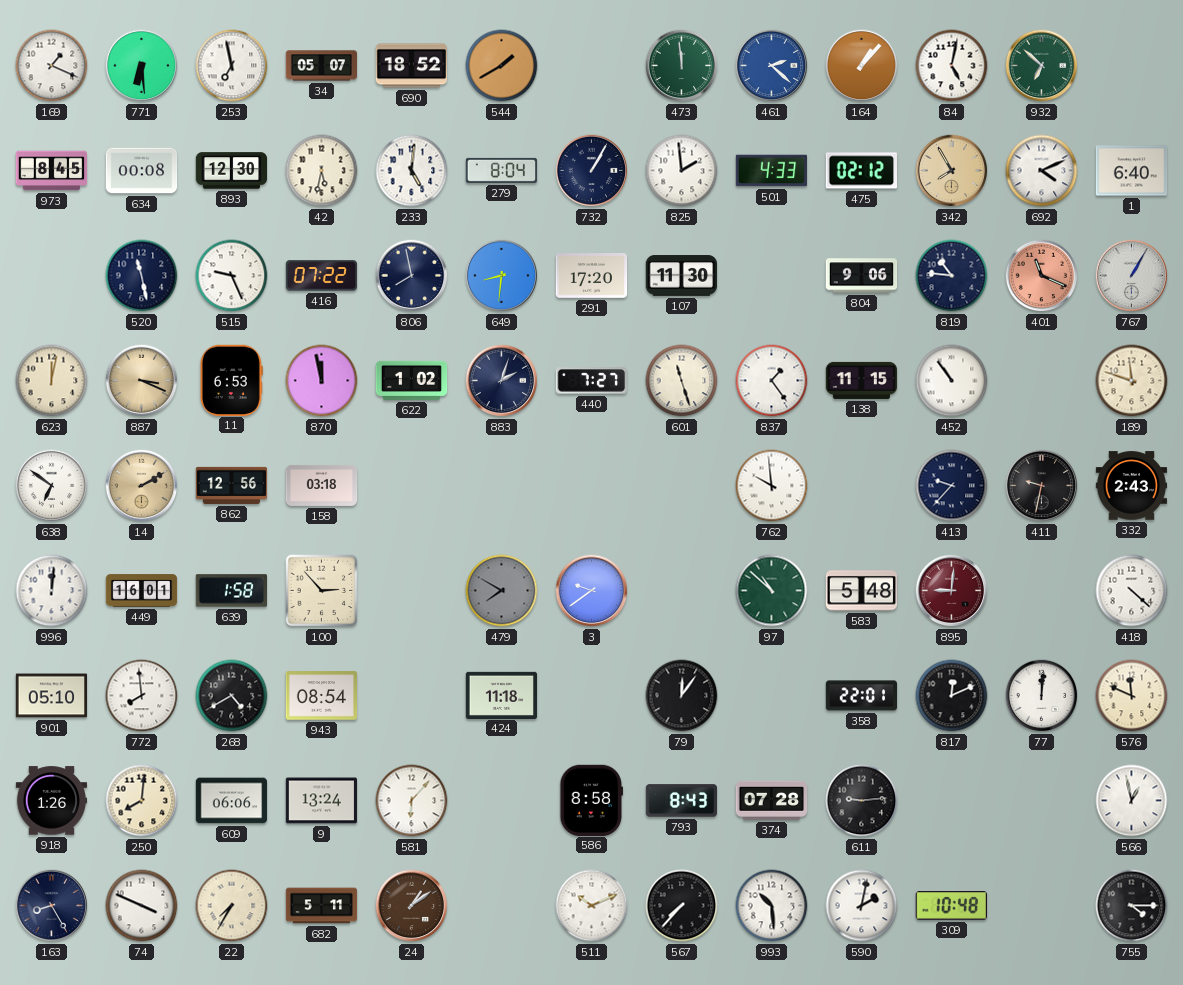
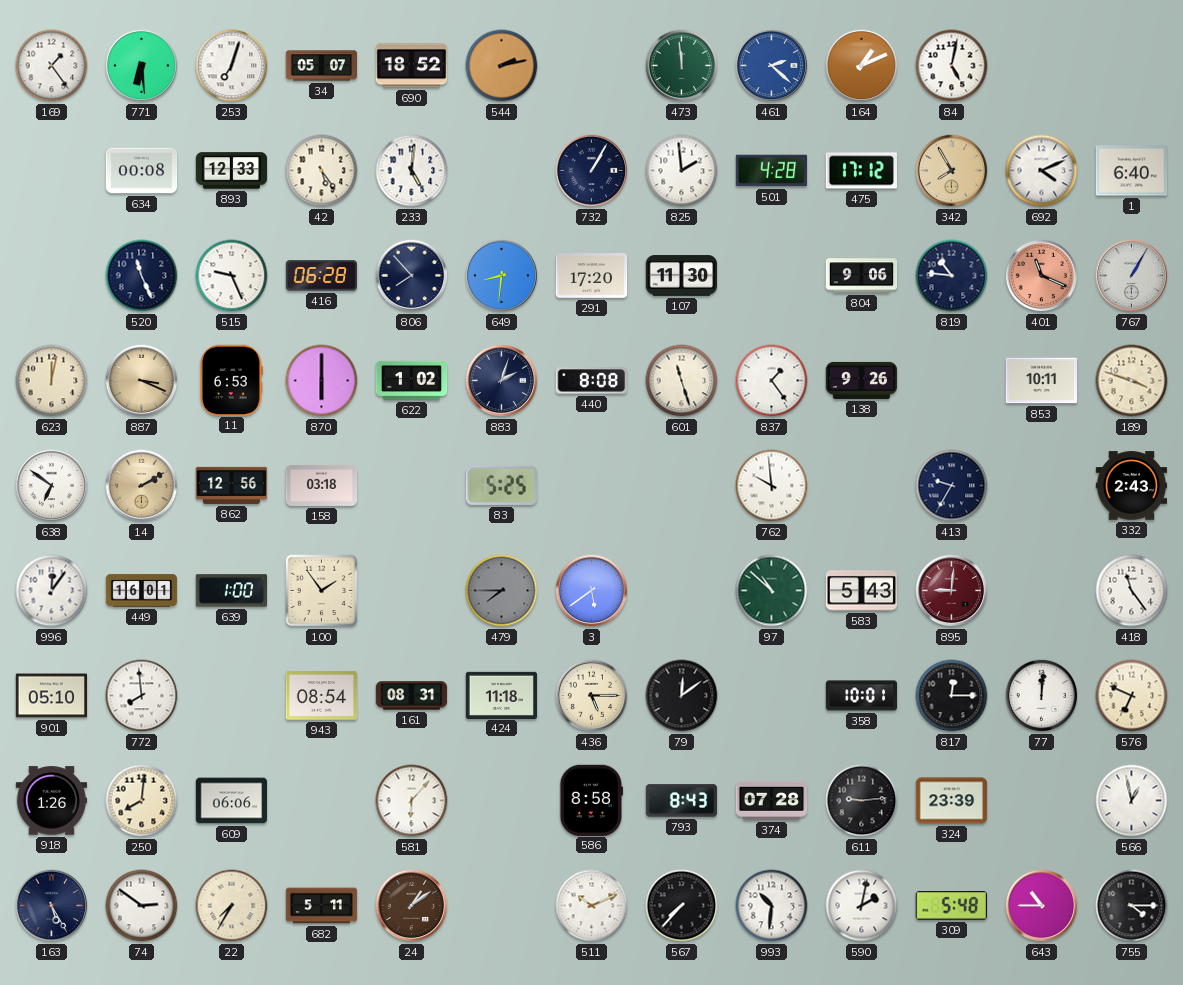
169: 1:19 -> 1:24 (52, 66)
253: 6:58 -> 7:03 (232, 66)
544: 1:40 -> 2:13 (502, 66)
164: 1:07 -> 1:11 (862, 66)
932: 6:52 -> none (1042, 66)
973: 8:45 -> none (52, 171)
893: 12:30 -> 12:33 (232, 171)
42: 5:32 -> 5:24 (322, 171)
279: 8:04 -> none (502, 170)
501: 4:33 -> 4:28 (772, 171)
475: 02:12 -> 17:12 (861, 171)
520: 11:28 -> 11:26 (142, 276)
416: 07:22 -> 06:28 (322, 276)
806: 7:58 -> 7:53 (412, 276)
870: 11:58 -> 6:00 (322, 381)
440: 7:27 -> 8:08 (591, 381)
138: 11:15 -> 9:26 (862, 380)
452: 10:54 -> none (952, 381)
853: none -> 10:11 (1042, 381)
189: 11:48 -> 3:48 (1132, 381)
83: none -> 5:25 (501, 485)
413: 9:37 -> 9:35 (952, 486)
411: 9:32 -> none (1042, 486)
996: 12:01 -> 12:06 (52, 591)
639: 1:58 -> 1:00 (232, 591)
100: 2:53 -> 1:54 (322, 591)
479: 7:50 -> 7:45 (502, 591)
3: 9:39 -> 5:39 (592, 591)
583: 5:48 -> 5:43 (862, 591)
418: 4:22 -> 11:24 (1132, 591)
268: 4:40 -> none (232, 696)
161: none -> 08:31 (412, 696)
436: none -> 5:15 (592, 696)
79: 12:06 -> 12:09 (682, 696)
358: 22:01 -> 10:01 (862, 696)
817: 12:11 -> 12:15 (952, 696)
576: 11:49 -> 6:49 (1132, 696)
9: 13:24 -> none (322, 801)
324: none -> 23:39 (952, 801)
163: 8:25 -> 5:25 (52, 906)
74: 3:49 -> 2:51 (142, 906)
993: 10:29 -> 10:31 (772, 906)
309: 10:48 -> 5:48 (951, 906)
643: none -> 10:45 (1042, 906)
